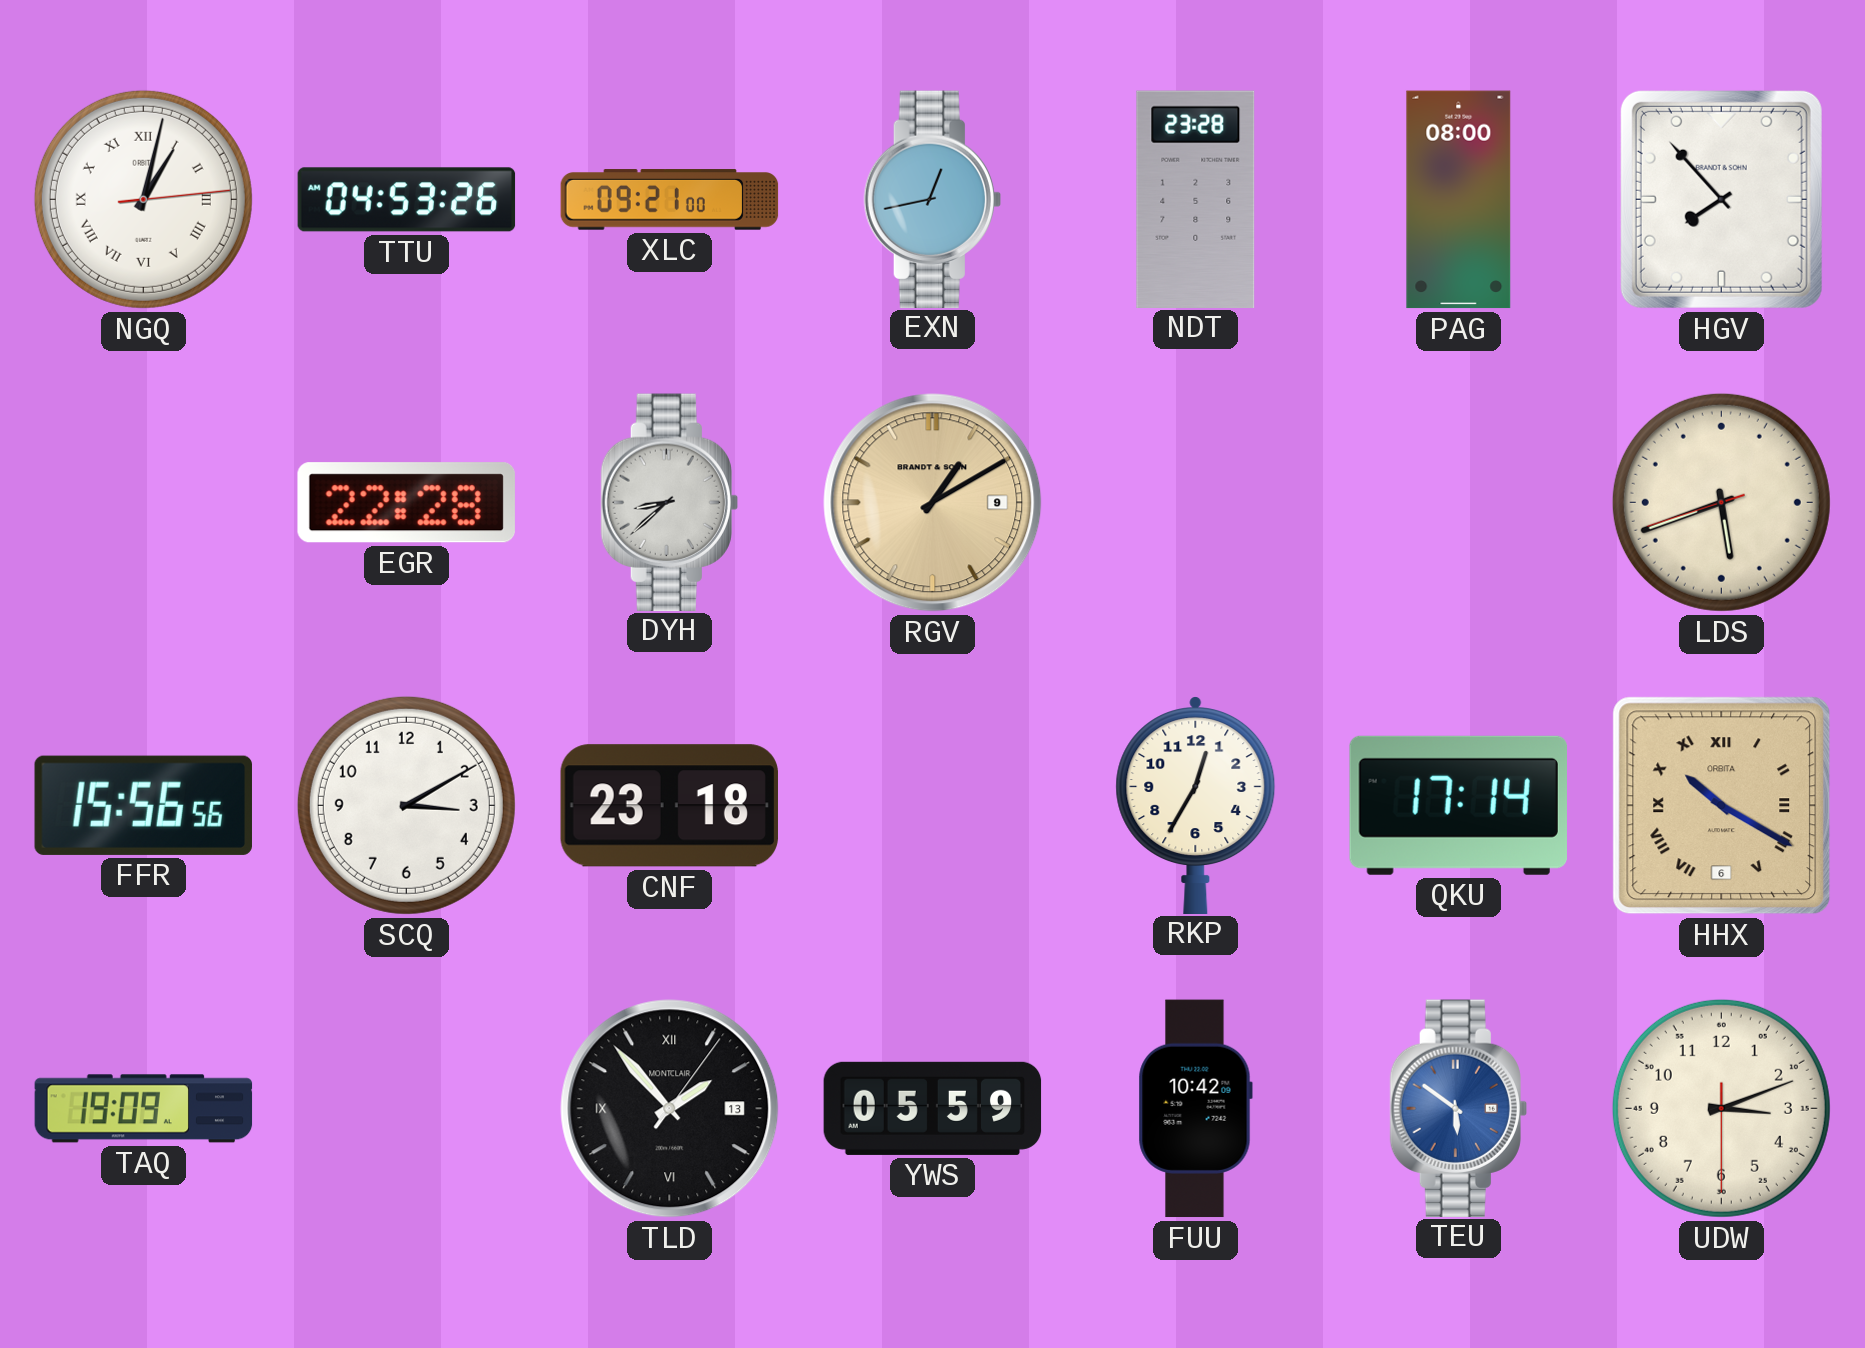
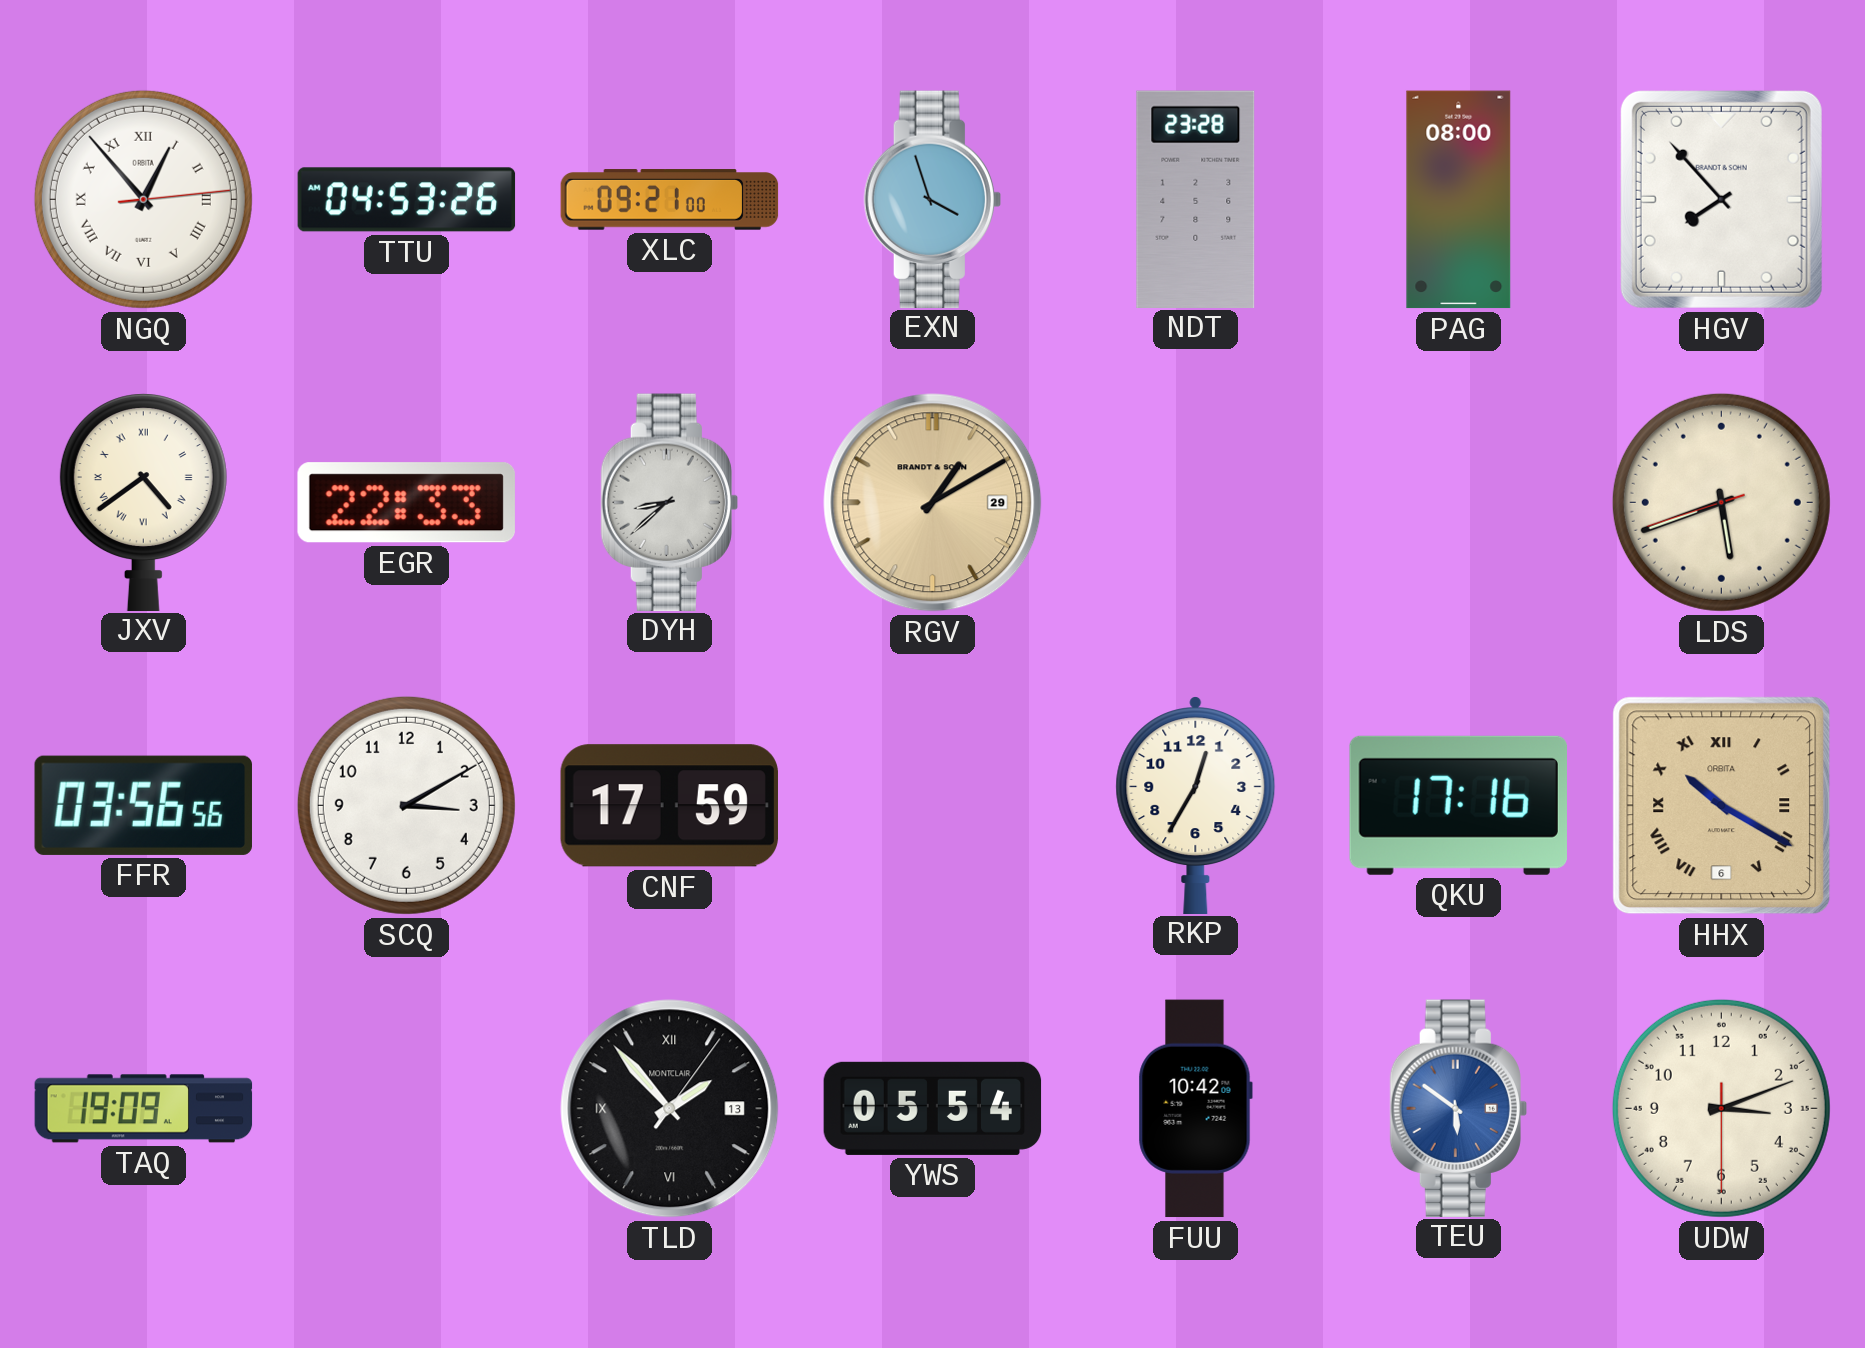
NGQ: 1:02 -> 12:53 (143, 199)
EXN: 12:43 -> 3:57 (932, 199)
JXV: none -> 4:39 (143, 502)
EGR: 22:28 -> 22:33 (406, 503)
RGV date: 9 -> 29 (933, 503)
FFR: 15:56 -> 03:56 (143, 805)
CNF: 23:18 -> 17:59 (669, 806)
QKU: 17:14 -> 17:16 (1458, 805)
YWS: 05:59 -> 05:54 (933, 1108)
